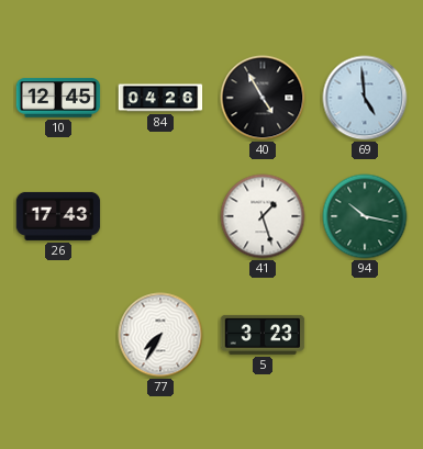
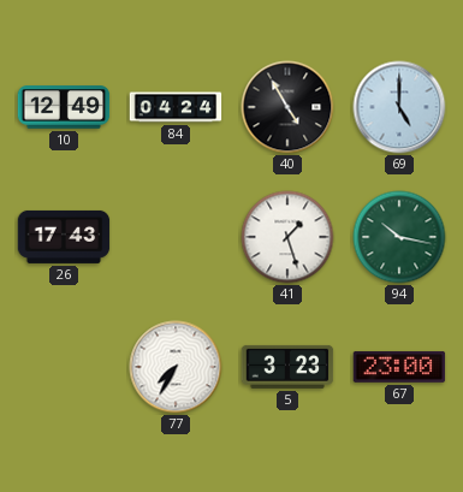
10: 12:45 -> 12:49 (64, 107)
84: 04:26 -> 04:24 (176, 107)
69: 4:59 -> 5:00 (399, 107)
67: none -> 23:00 (399, 367)
